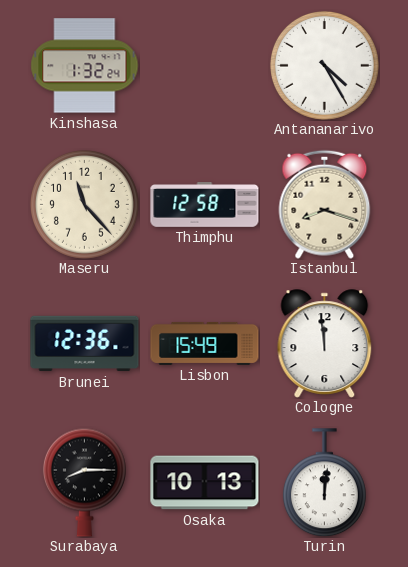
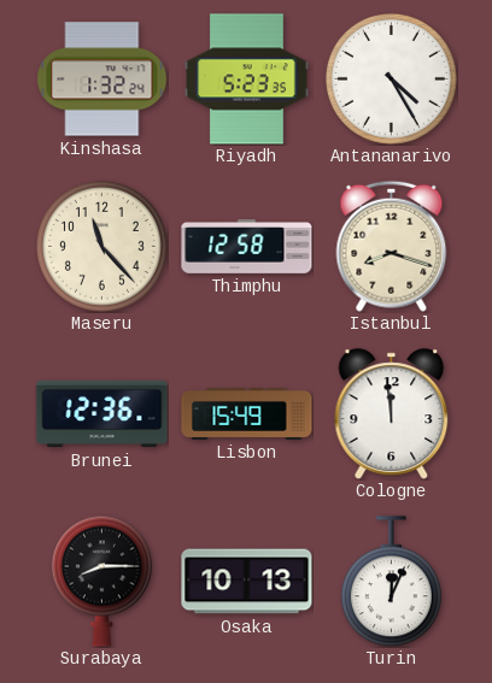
Riyadh: none -> 5:23 (247, 80)
Turin: 12:01 -> 12:04 (391, 582)
